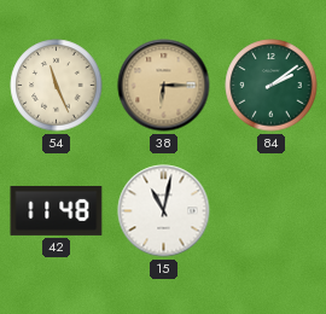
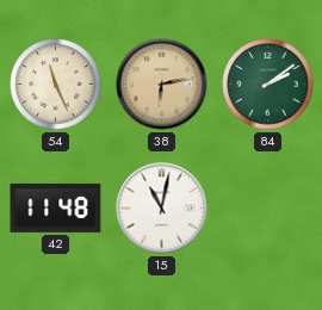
38: 6:15 -> 6:13 (162, 85)
